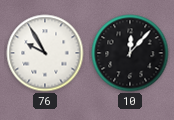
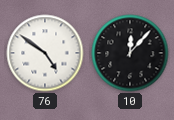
76: 9:55 -> 4:51 (45, 53)
